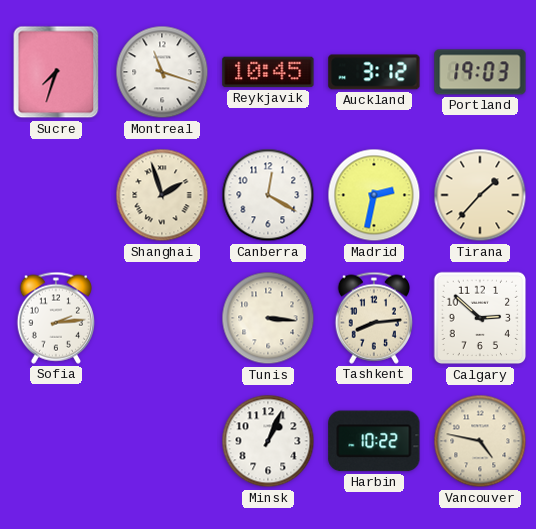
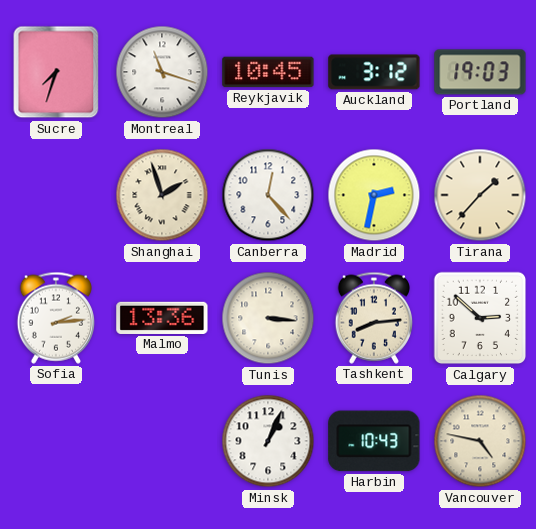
Canberra: 12:20 -> 12:23 (268, 195)
Malmo: none -> 13:36 (162, 318)
Harbin: 10:22 -> 10:43 (374, 441)
